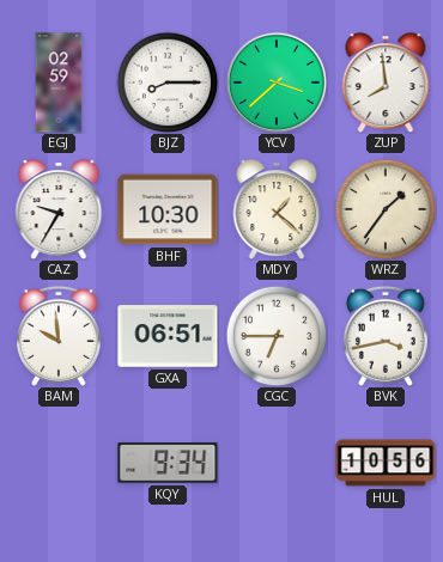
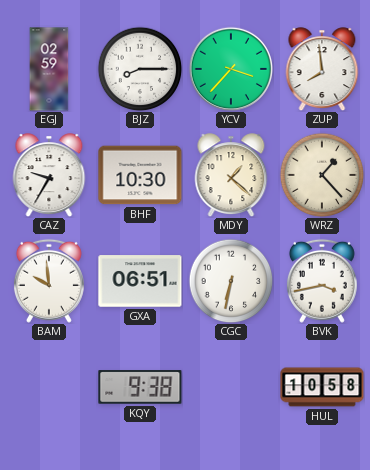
YCV: 3:38 -> 3:37 (230, 68)
WRZ: 1:36 -> 1:23 (322, 175)
CGC: 6:45 -> 6:32 (231, 281)
KQY: 9:34 -> 9:38 (140, 387)
HUL: 10:56 -> 10:58 (322, 387)
